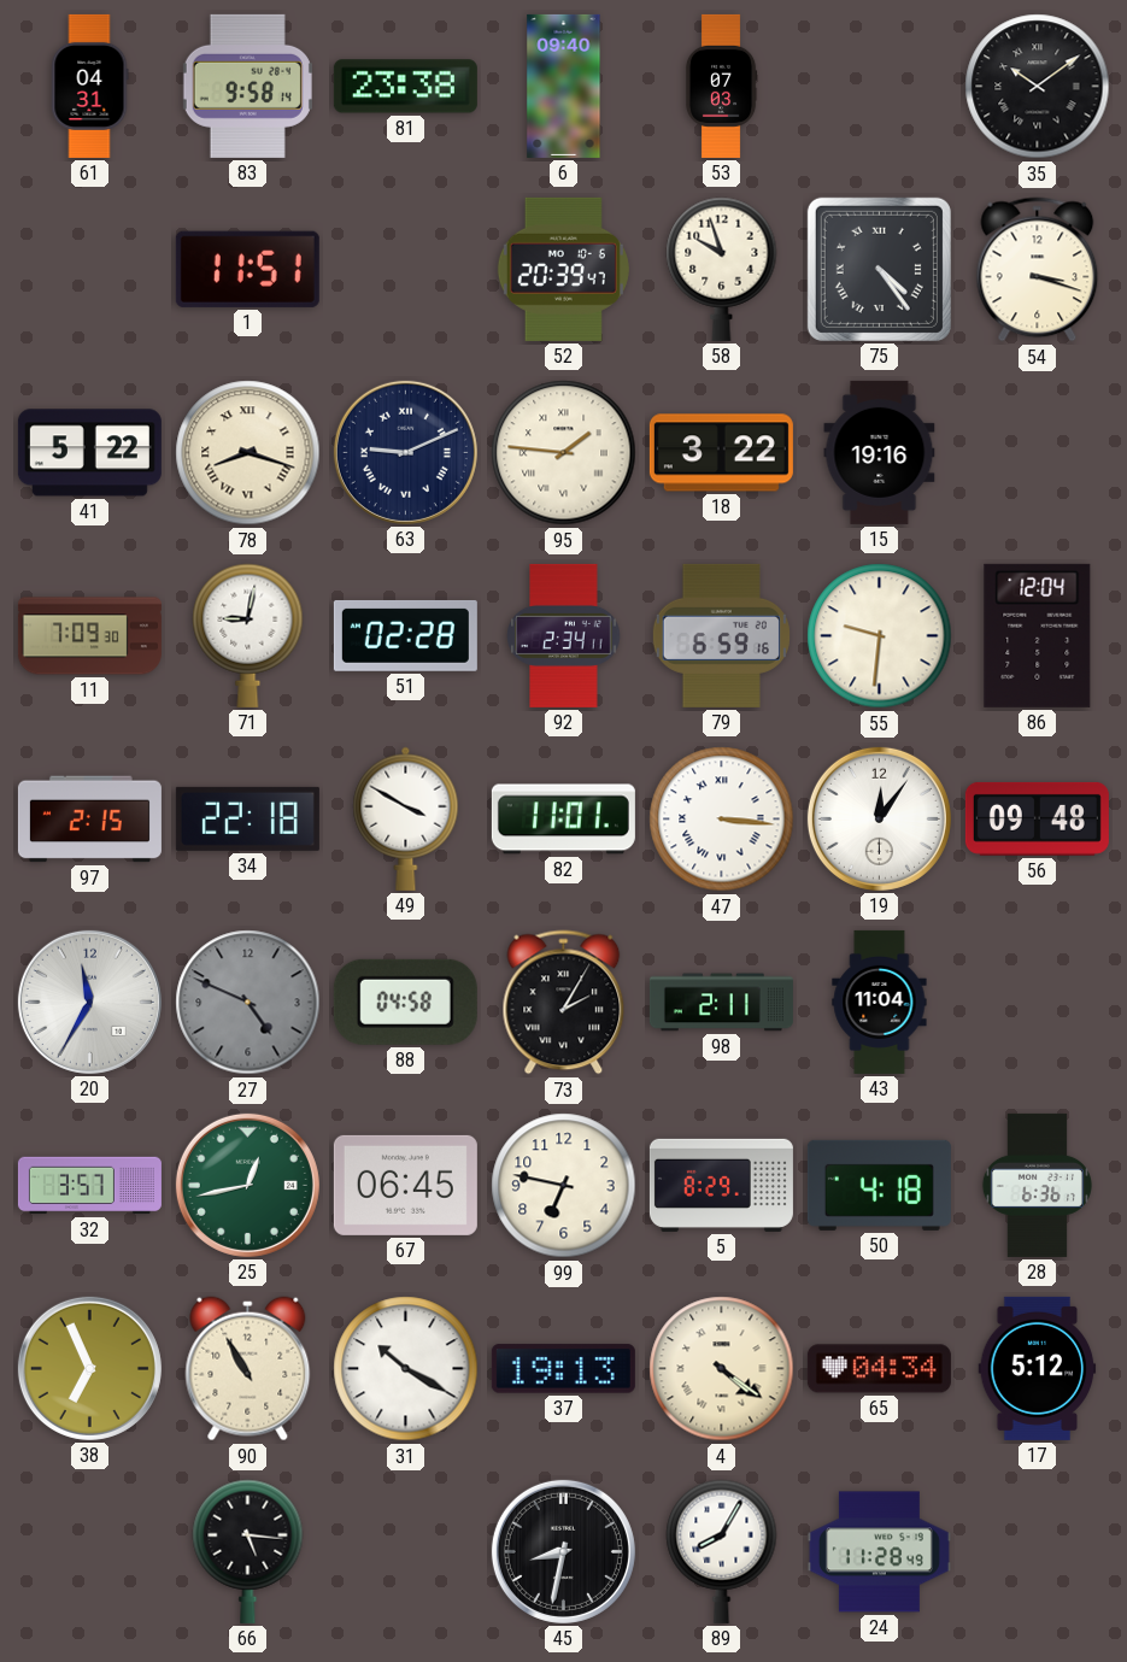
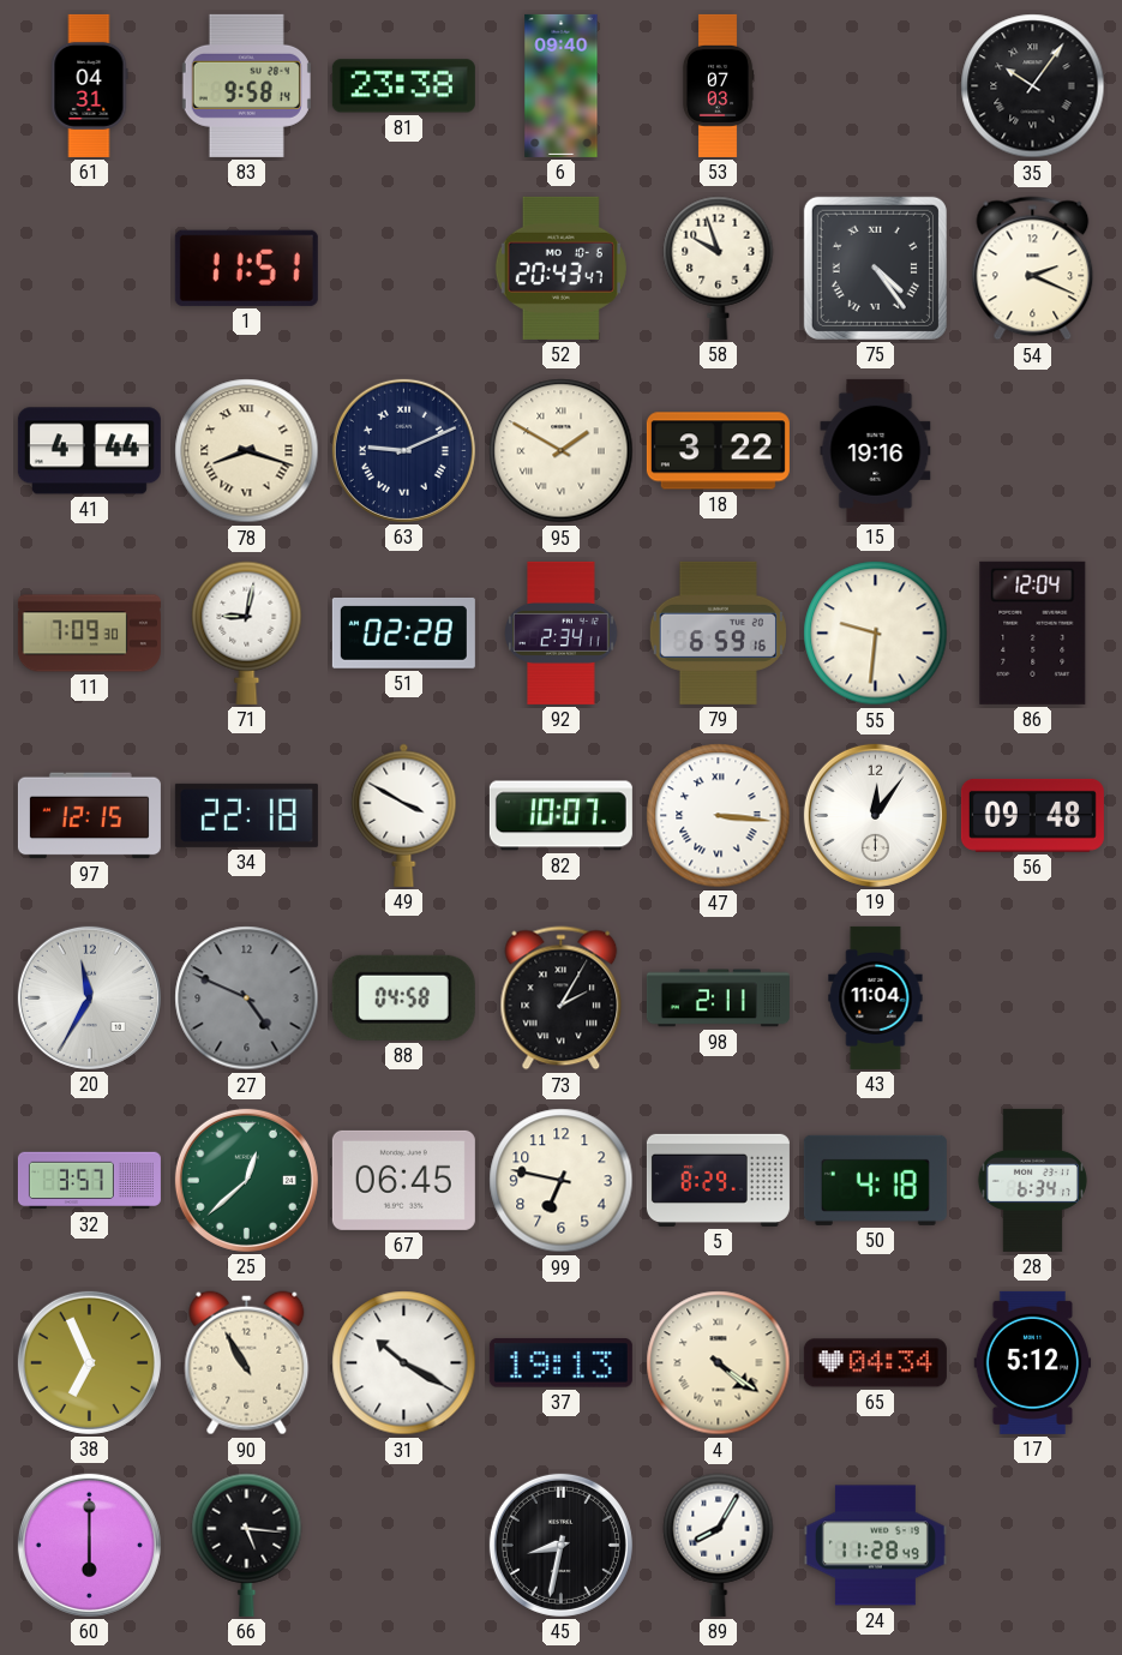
35: 10:09 -> 10:06 (1033, 86)
52: 20:39 -> 20:43 (560, 268)
54: 3:18 -> 2:19 (1033, 269)
41: 5:22 -> 4:44 (89, 451)
95: 1:46 -> 1:50 (562, 451)
97: 2:15 -> 12:15 (89, 816)
82: 11:01 -> 10:07 (560, 816)
25: 12:43 -> 12:38 (246, 1180)
28: 6:36 -> 6:34 (1032, 1180)
60: none -> 6:00 (89, 1545)
